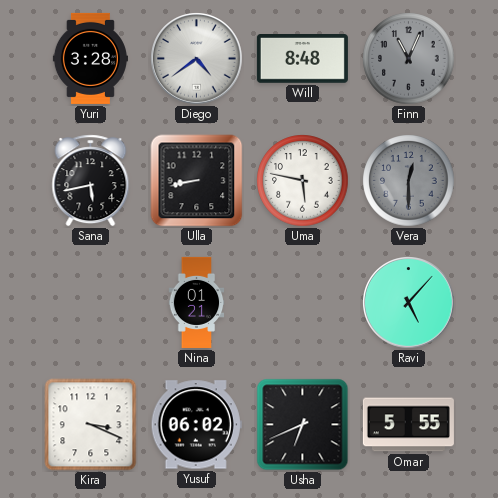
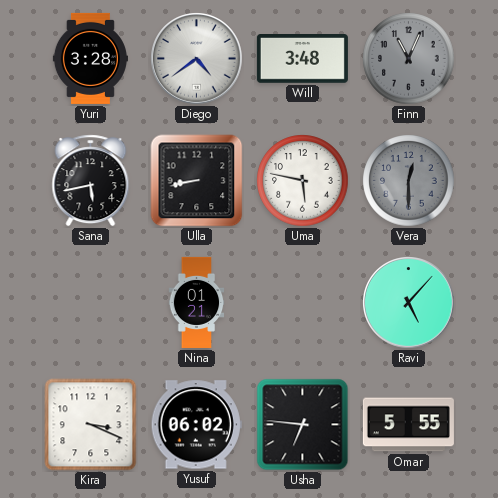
Will: 8:48 -> 3:48 (302, 59)
Usha: 6:41 -> 6:46 (303, 425)
